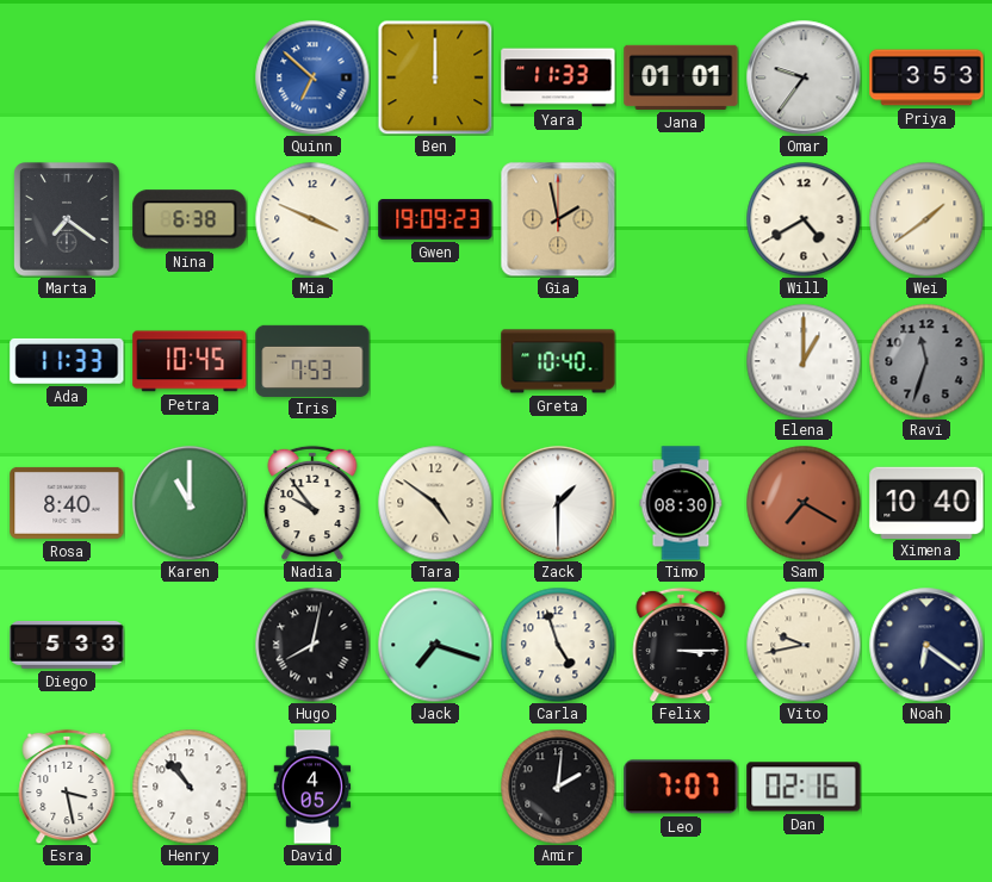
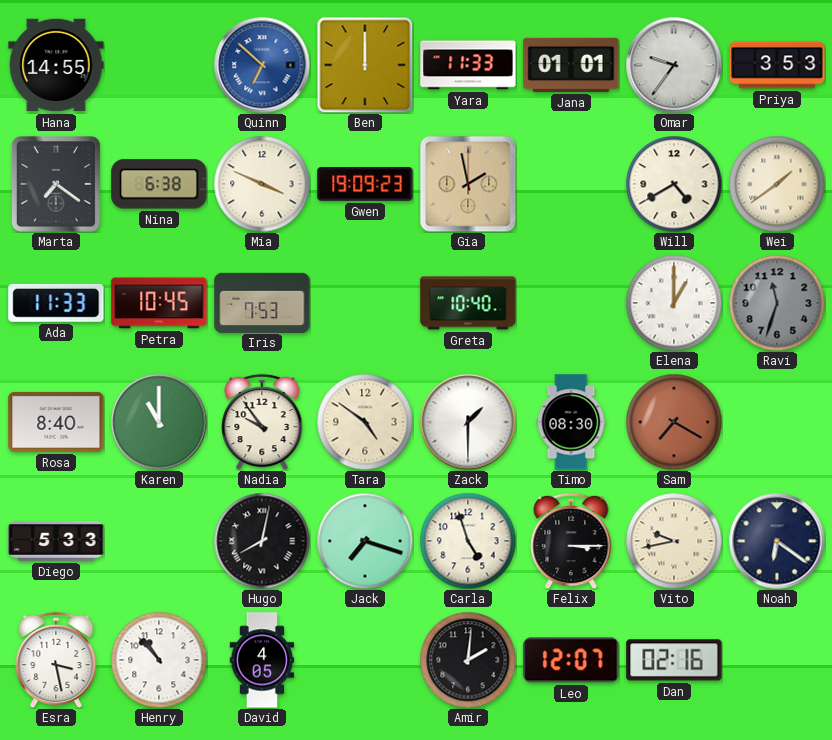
Hana: none -> 14:55 (56, 65)
Ximena: 10:40 -> none (926, 502)
Leo: 7:07 -> 12:07 (571, 660)
